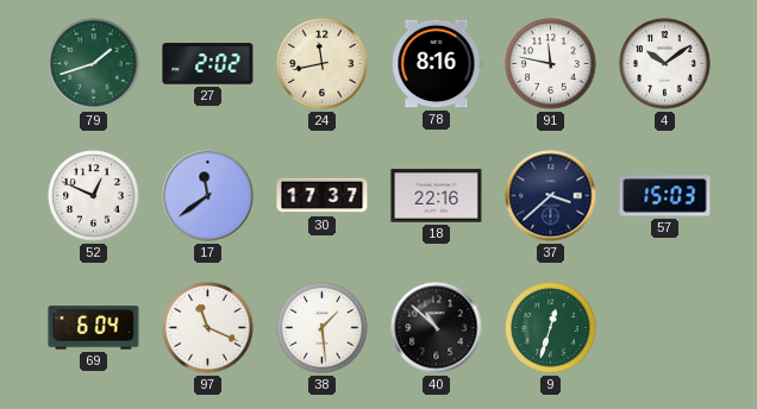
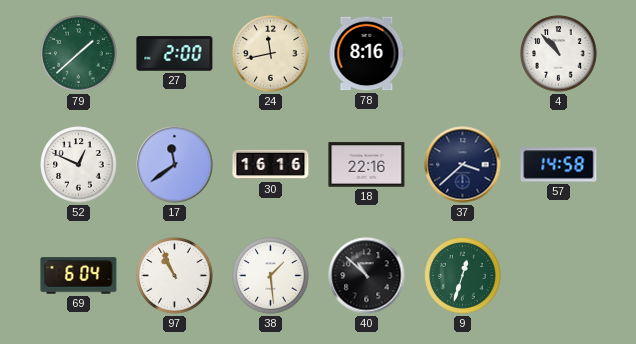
79: 1:42 -> 1:38 (79, 54)
27: 2:02 -> 2:00 (175, 54)
91: 11:47 -> none (551, 64)
4: 10:09 -> 10:53 (559, 54)
30: 17:37 -> 16:16 (271, 165)
57: 15:03 -> 14:58 (559, 165)
97: 11:19 -> 10:56 (175, 276)
